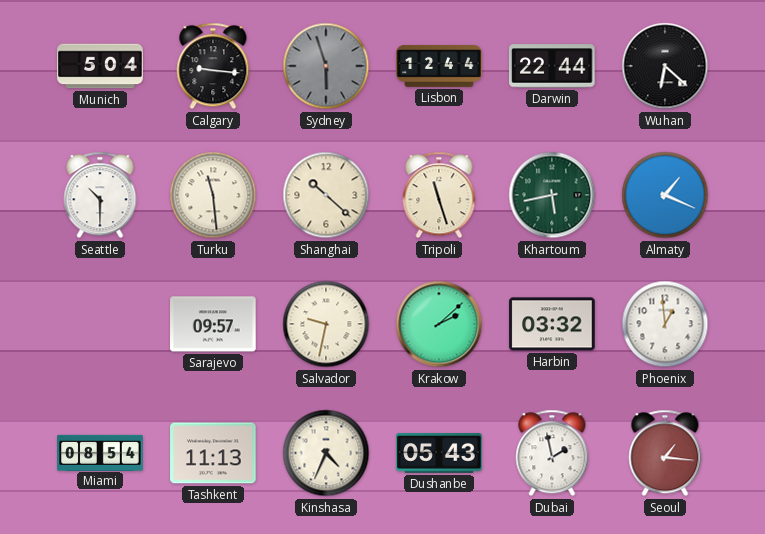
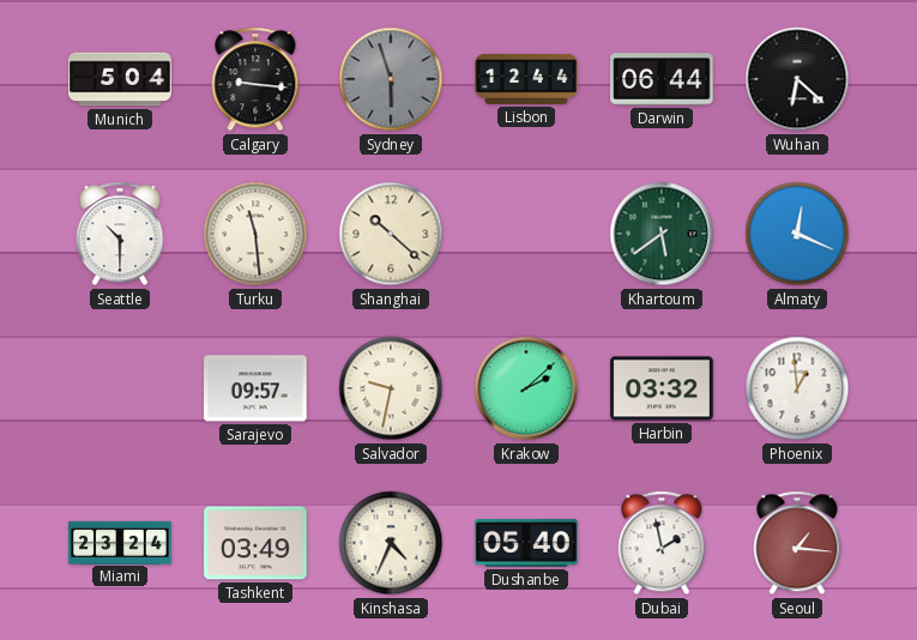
Darwin: 22:44 -> 06:44 (662, 79)
Tripoli: 11:27 -> none (439, 195)
Khartoum: 5:43 -> 5:39 (662, 234)
Almaty: 1:19 -> 12:19 (797, 234)
Miami: 08:54 -> 23:24 (120, 542)
Tashkent: 11:13 -> 03:49 (255, 543)
Dushanbe: 05:43 -> 05:40 (526, 543)
